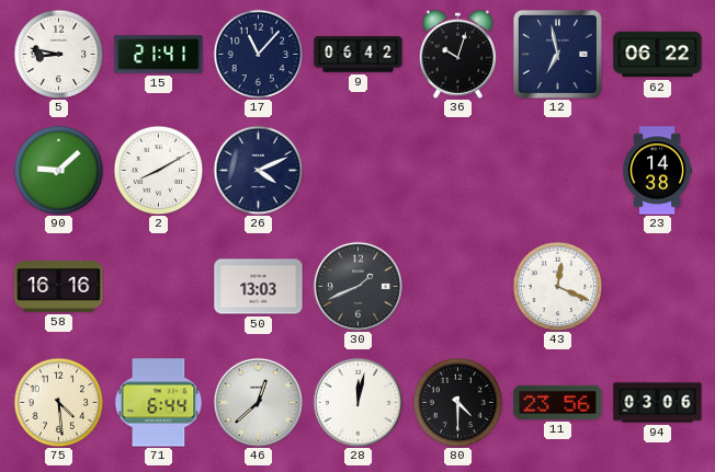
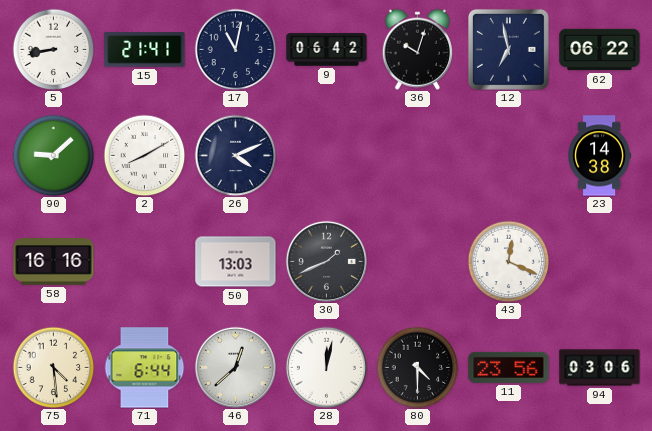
5: 8:47 -> 8:43 (53, 49)
17: 11:07 -> 11:02 (235, 49)
